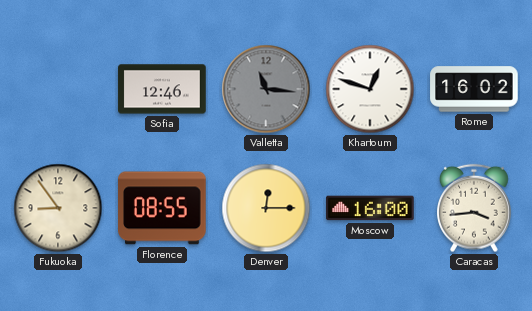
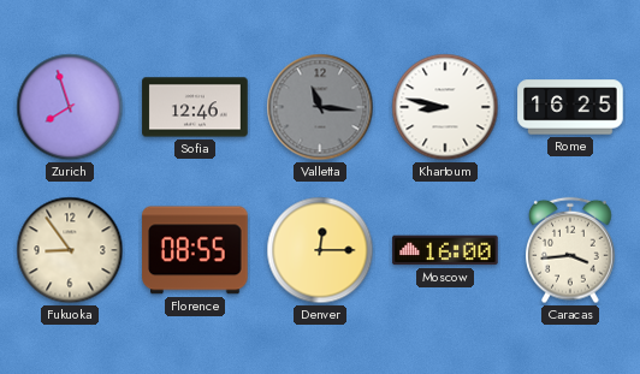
Zurich: none -> 7:57 (70, 107)
Khartoum: 12:48 -> 8:47 (445, 107)
Rome: 16:02 -> 16:25 (570, 107)
